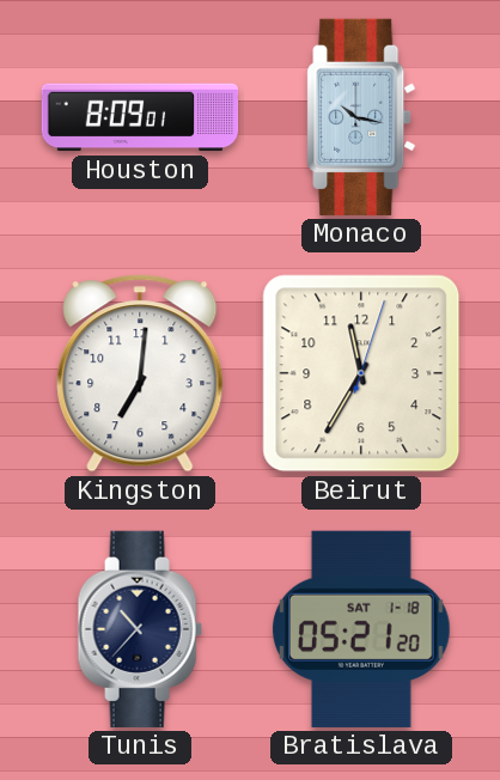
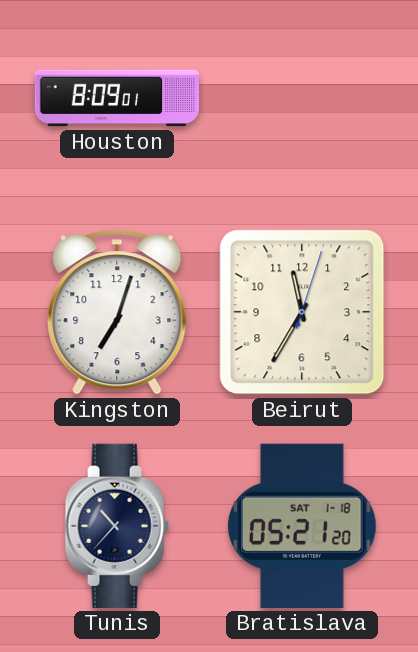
Monaco: 10:17 -> none (361, 117)
Kingston: 7:01 -> 7:03 (117, 312)
